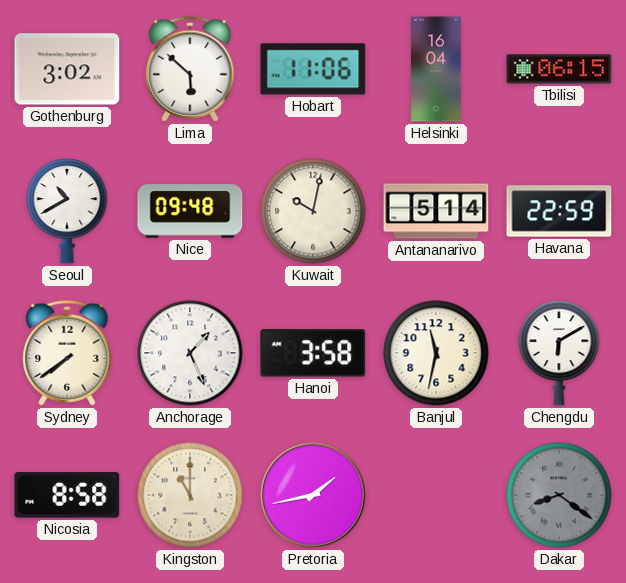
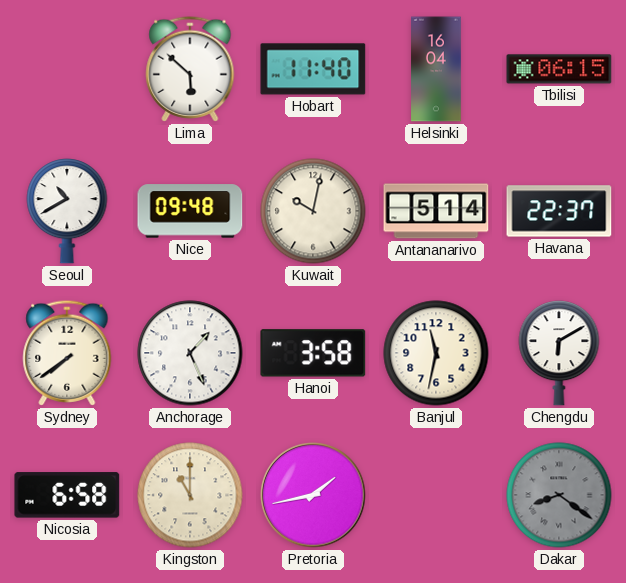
Gothenburg: 3:02 -> none (67, 69)
Hobart: 11:06 -> 11:40 (313, 69)
Havana: 22:59 -> 22:37 (559, 211)
Nicosia: 8:58 -> 6:58 (67, 495)
